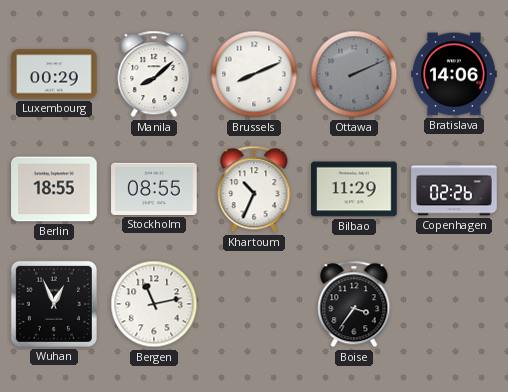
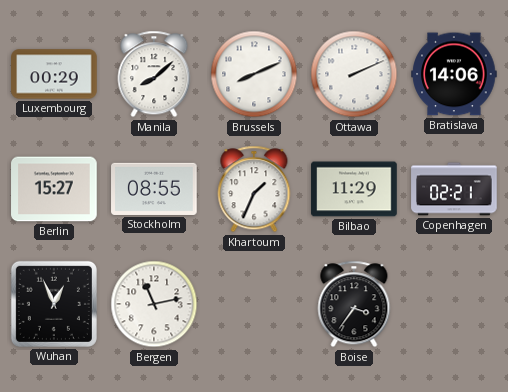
Ottawa dial: grey -> white (354, 74)
Berlin: 18:55 -> 15:27 (54, 189)
Khartoum: 10:34 -> 1:34 (254, 189)
Copenhagen: 02:26 -> 02:21 (454, 189)
